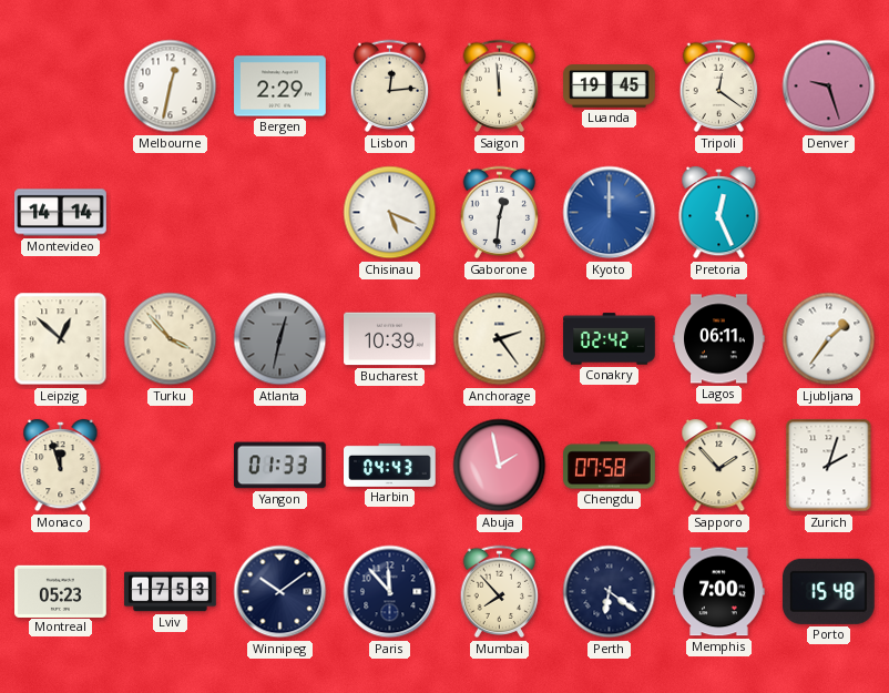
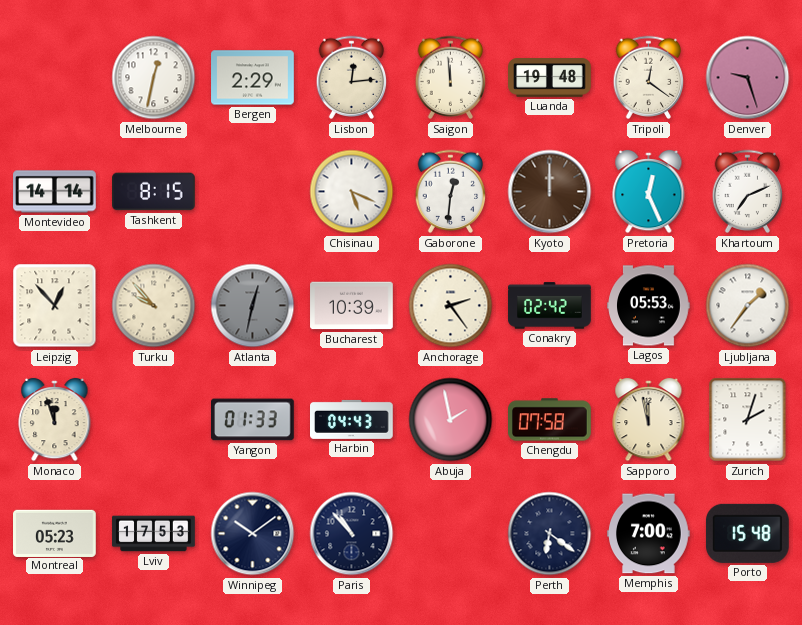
Luanda: 19:45 -> 19:48 (550, 78)
Tashkent: none -> 8:15 (154, 192)
Kyoto dial: blue -> brown (550, 192)
Khartoum: none -> 7:11 (748, 192)
Leipzig: 12:52 -> 12:53 (55, 306)
Turku: 3:53 -> 9:53 (154, 306)
Lagos: 06:11 -> 05:53 (649, 306)
Sapporo: 1:53 -> 11:58 (649, 420)
Paris: 11:53 -> 10:53 (352, 534)
Mumbai: 7:53 -> none (500, 592)
